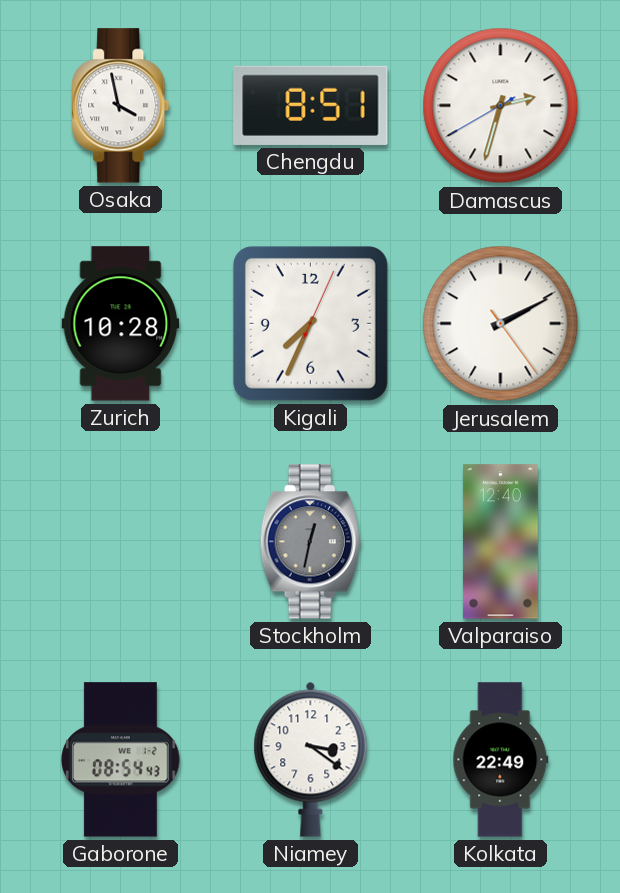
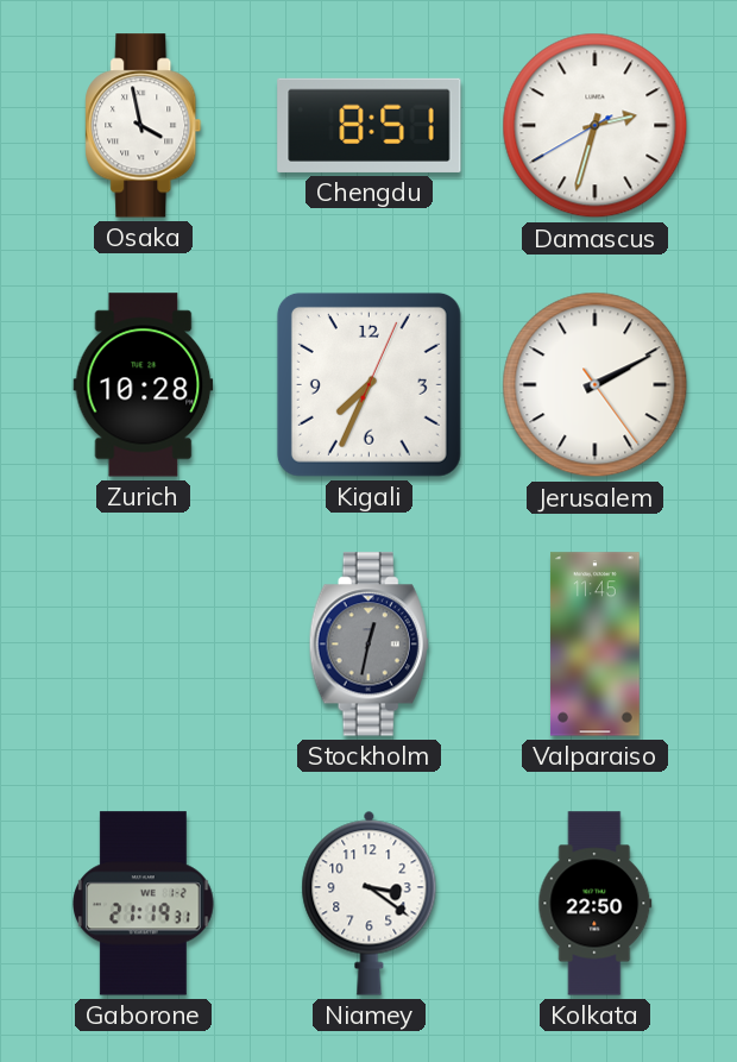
Valparaiso: 12:40 -> 11:45 (594, 645)
Gaborone: 08:54 -> 21:19 (144, 904)
Kolkata: 22:49 -> 22:50 (596, 904)
